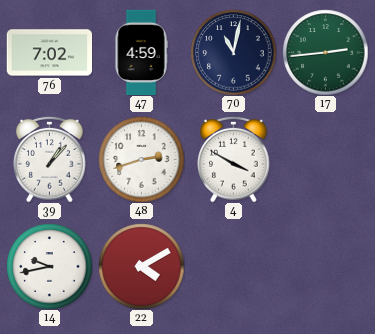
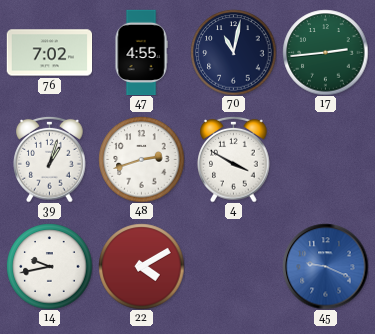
47: 4:59 -> 4:55 (141, 52)
39: 1:07 -> 1:03 (50, 159)
45: none -> 9:19 (325, 266)
